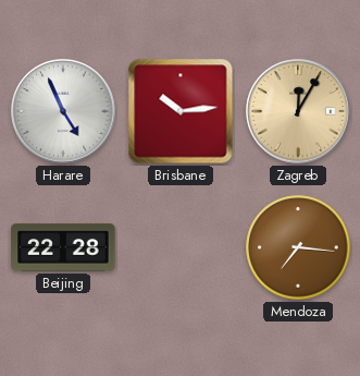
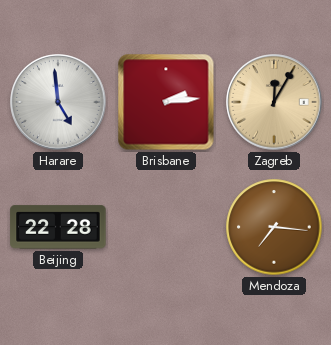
Harare: 4:56 -> 4:59 (58, 102)
Brisbane: 10:14 -> 2:14 (166, 102)
